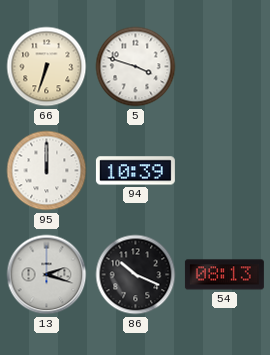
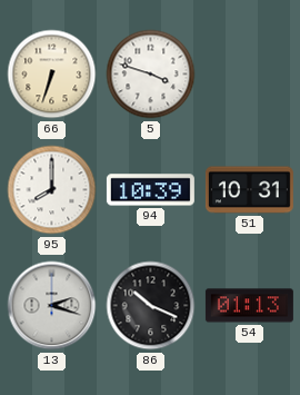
95: 12:00 -> 8:00 (52, 190)
51: none -> 10:31 (249, 190)
54: 08:13 -> 01:13 (249, 306)
